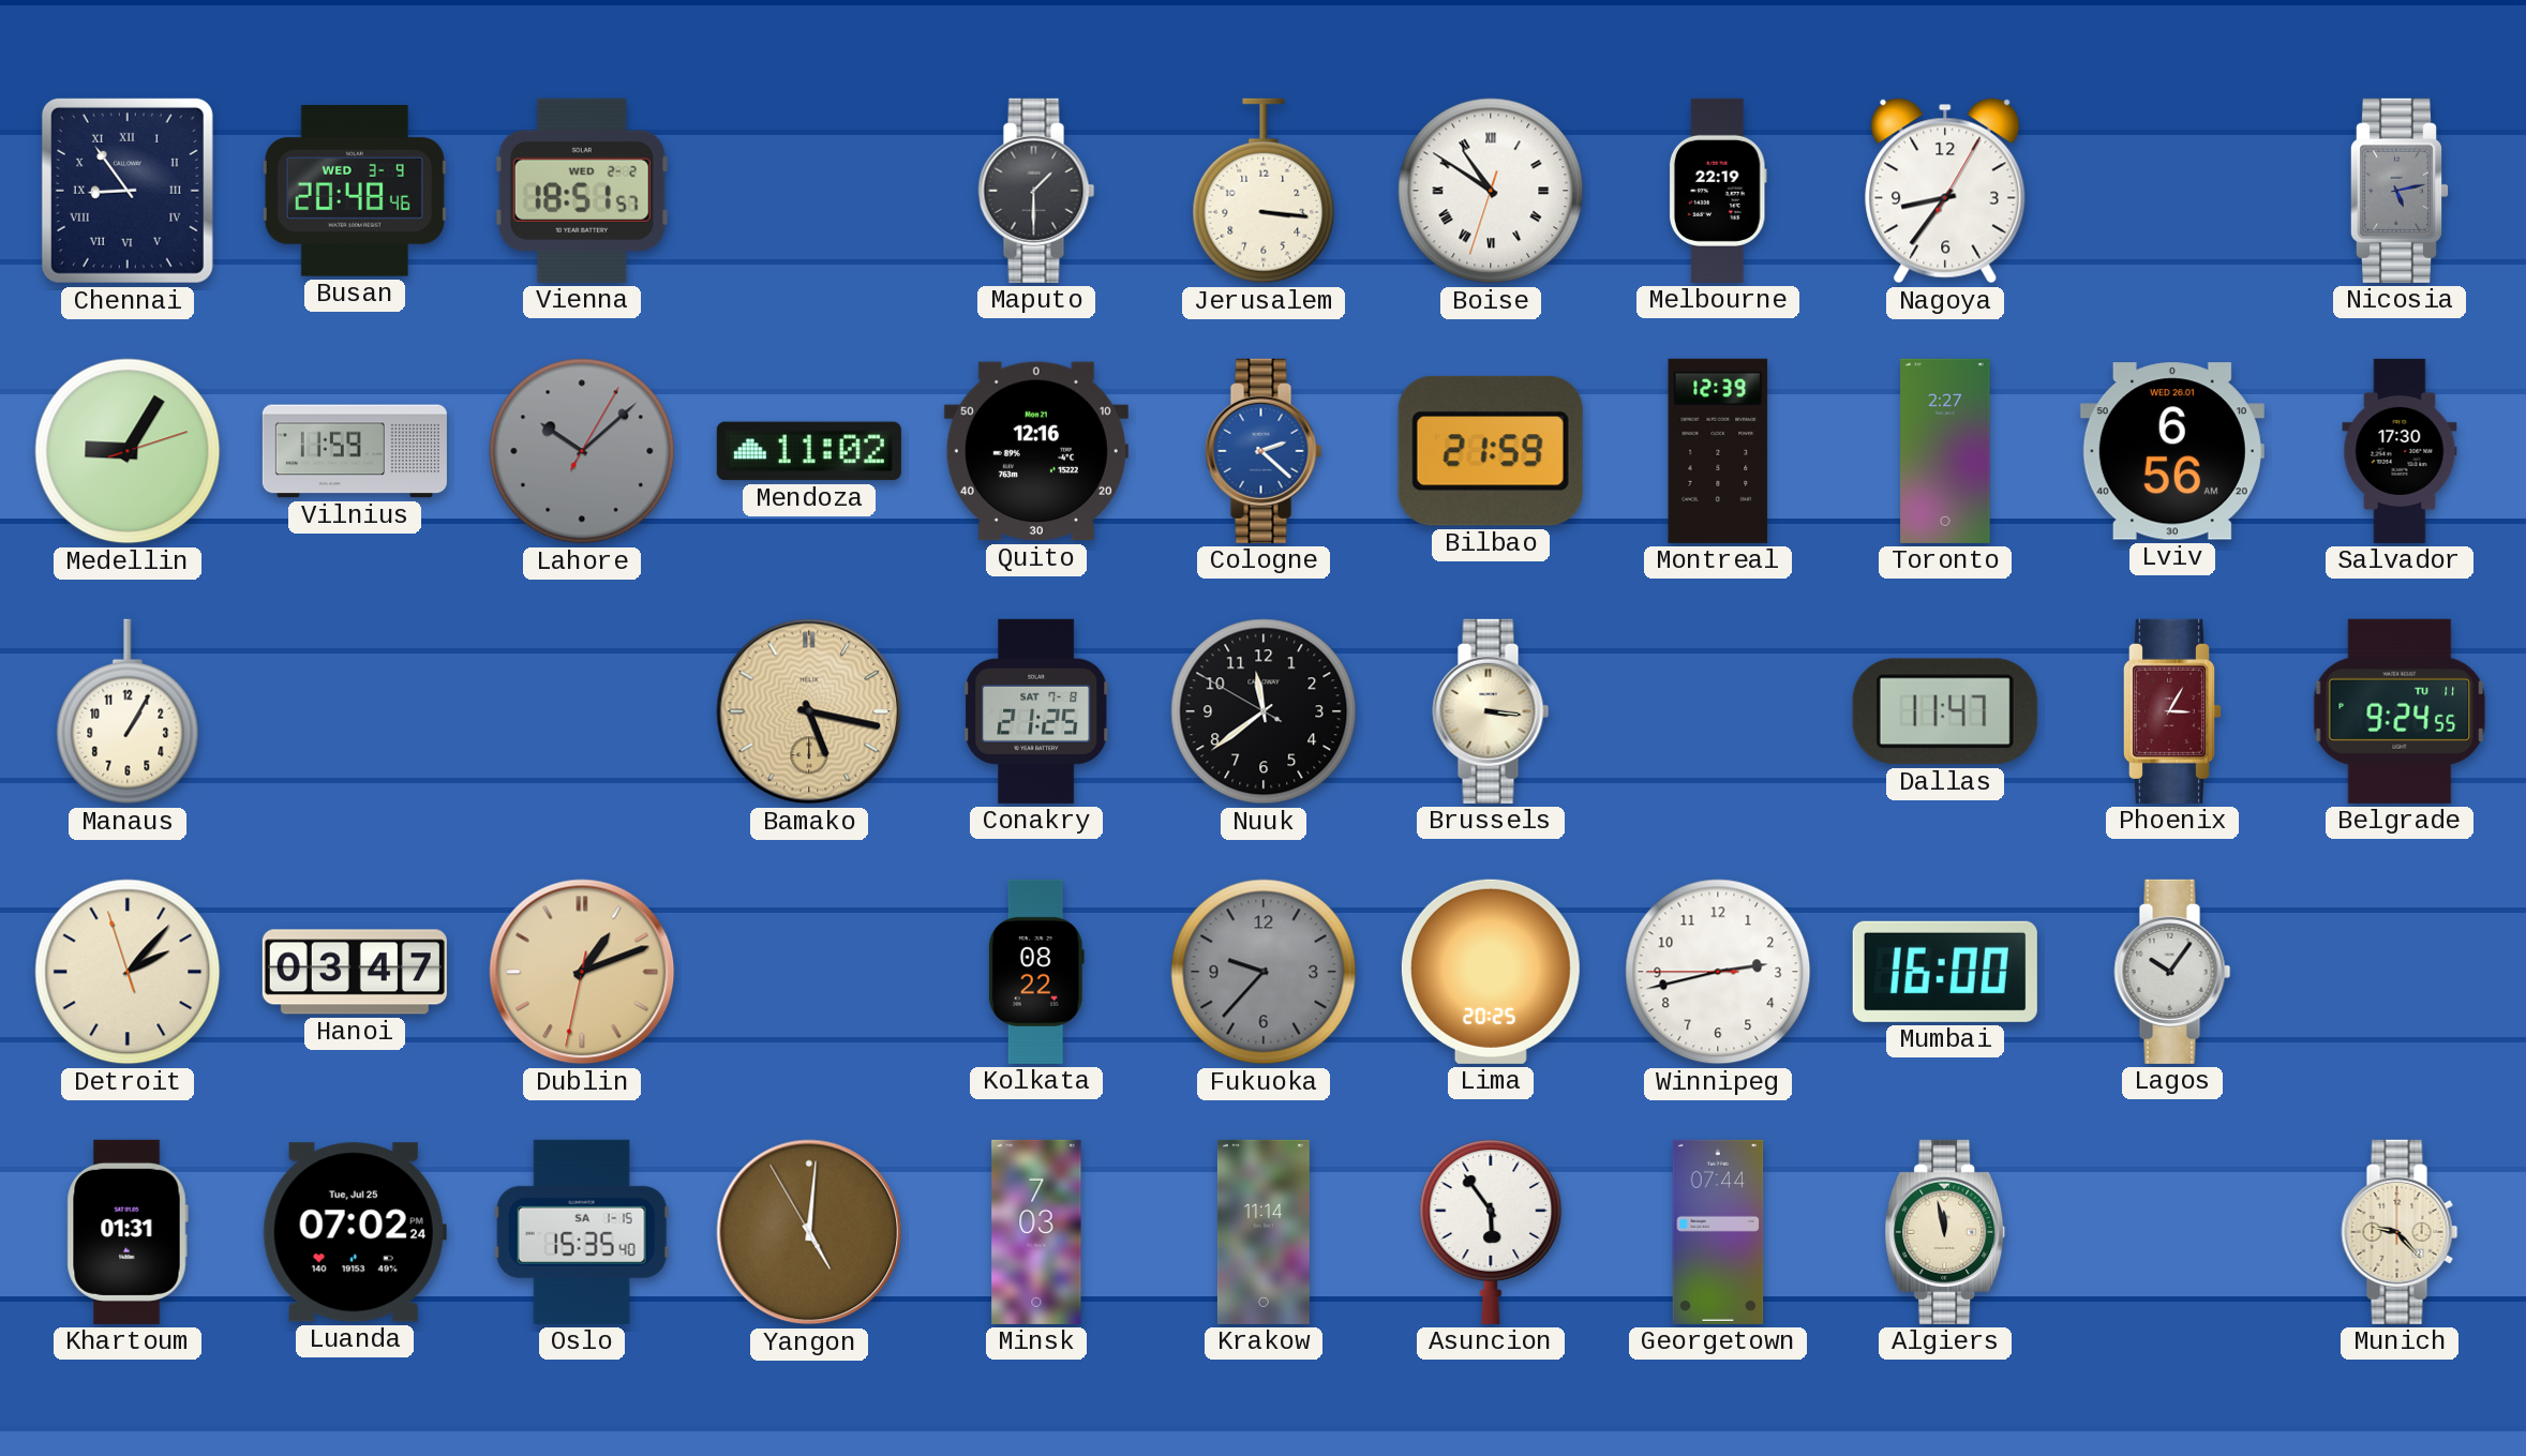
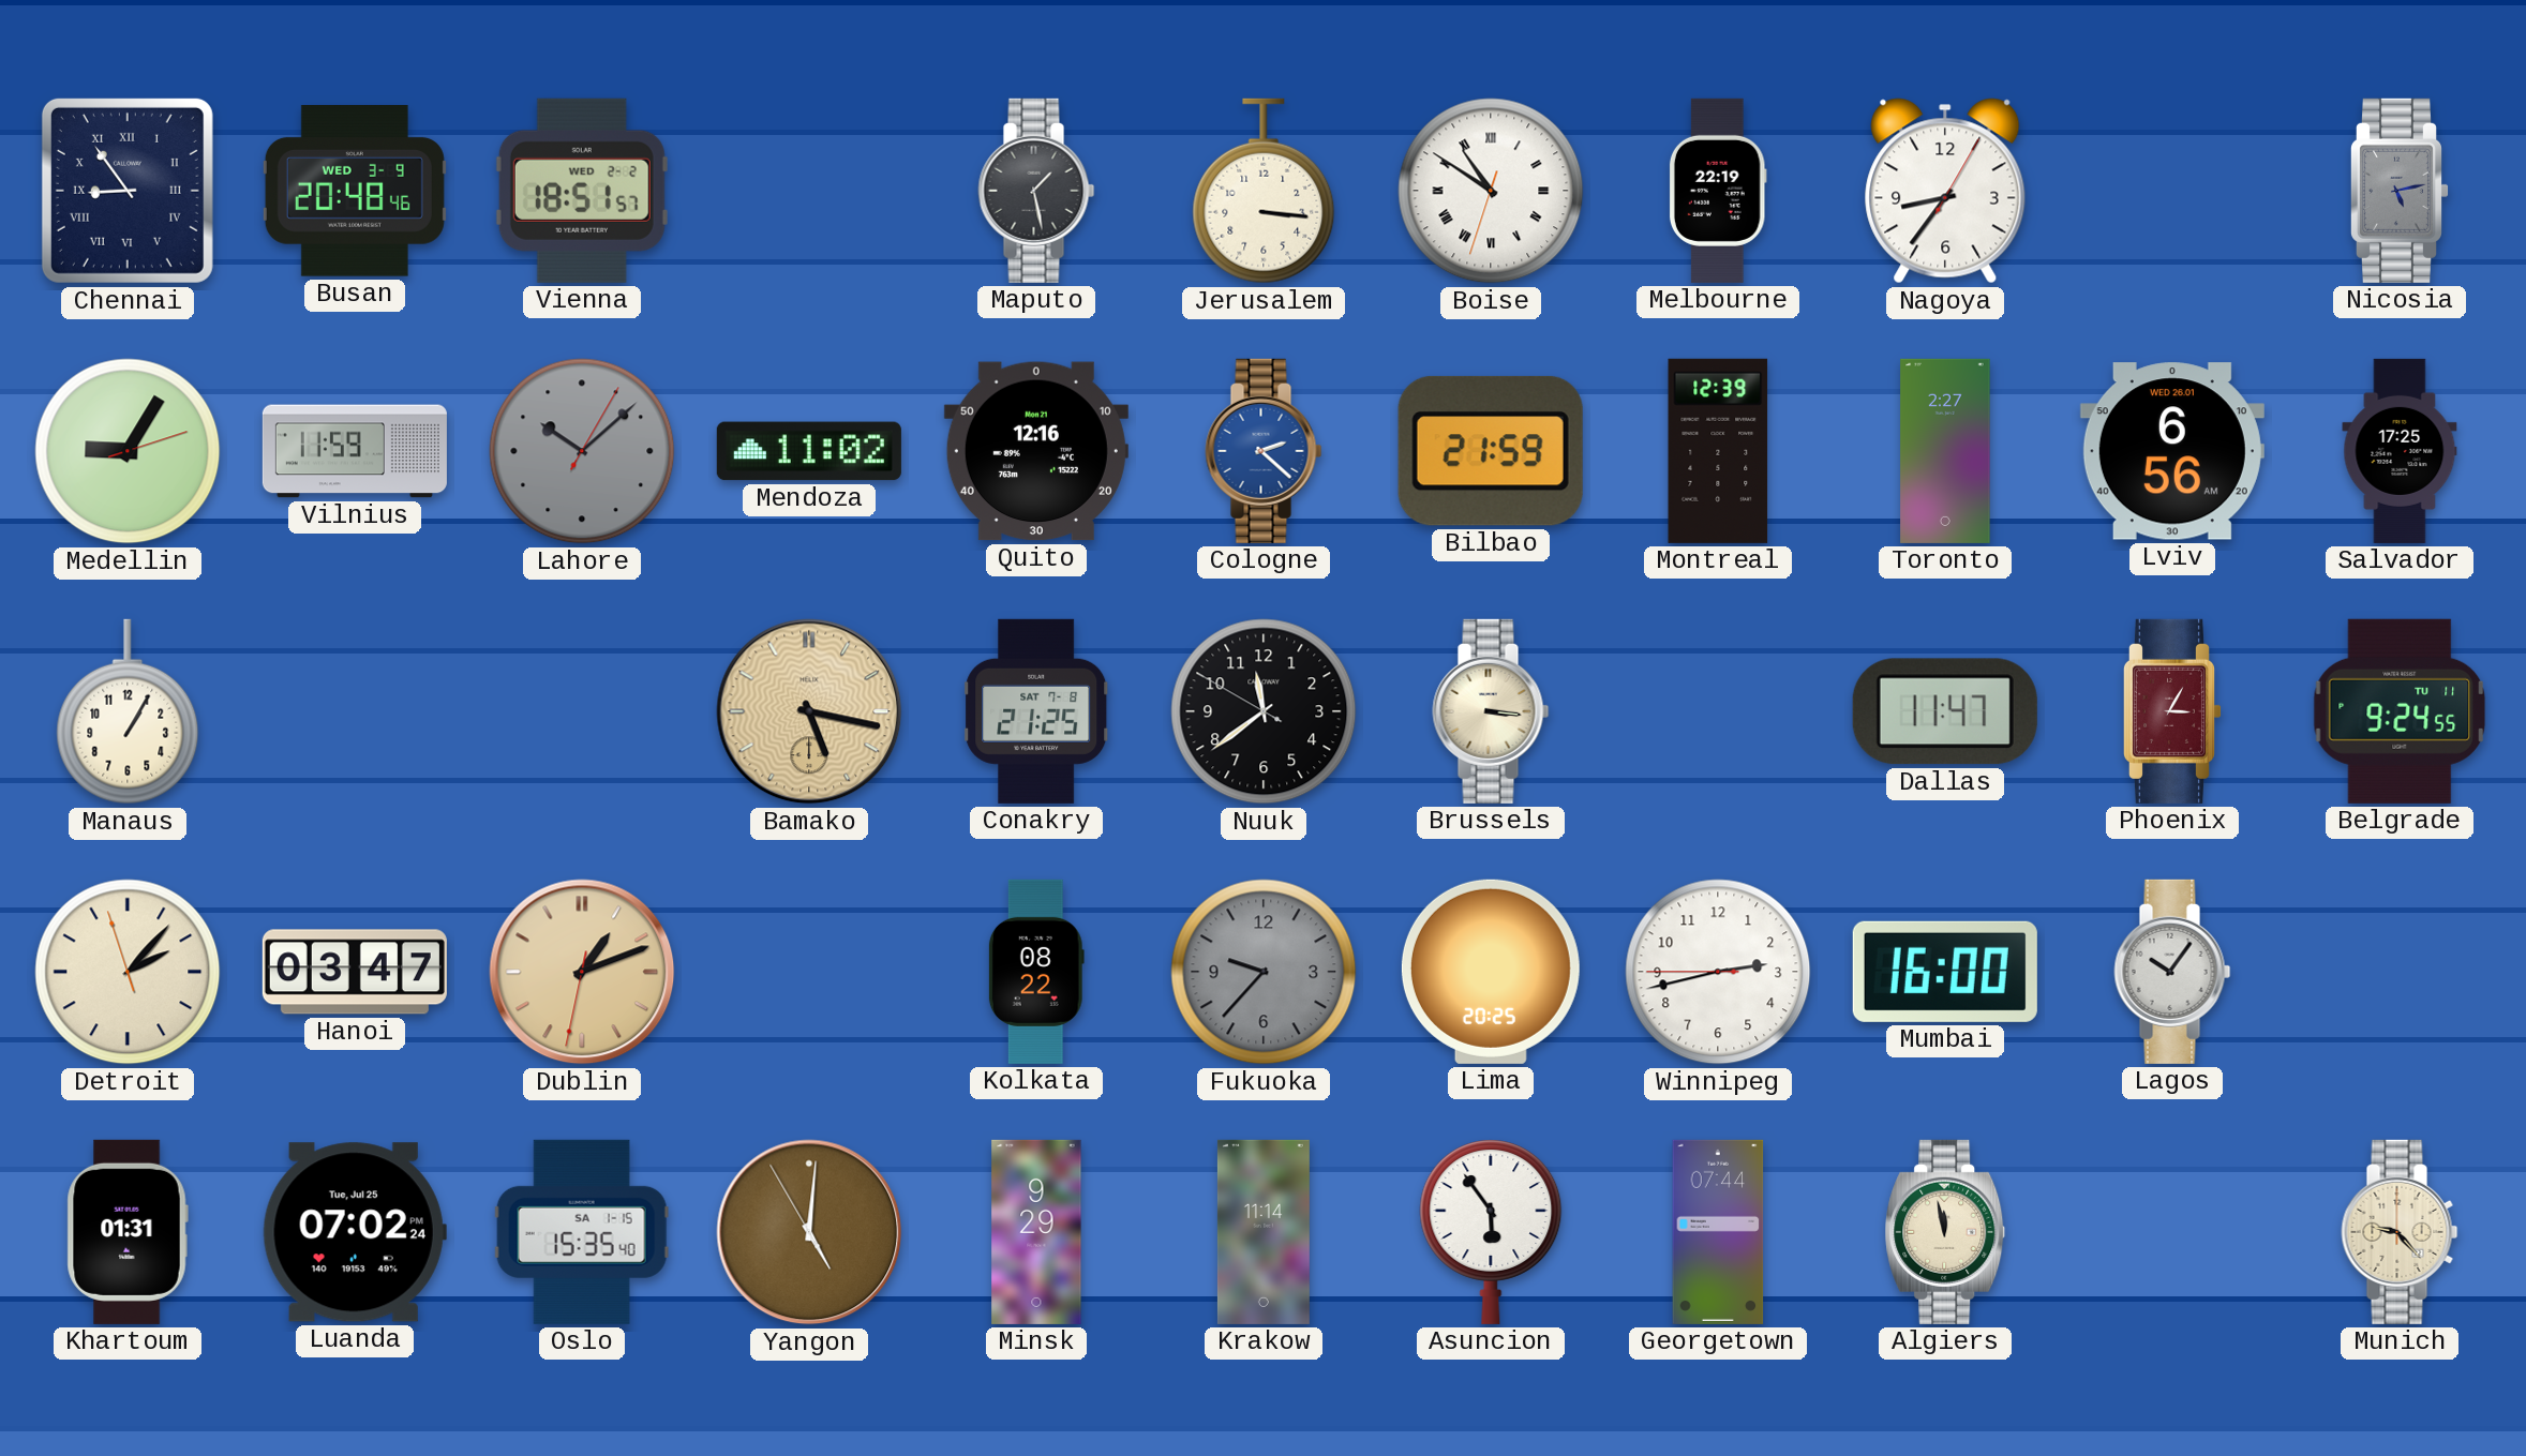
Maputo: 1:30 -> 1:28 (1036, 191)
Salvador: 17:30 -> 17:25 (2400, 451)
Minsk: 7:03 -> 9:29 (1036, 1232)
